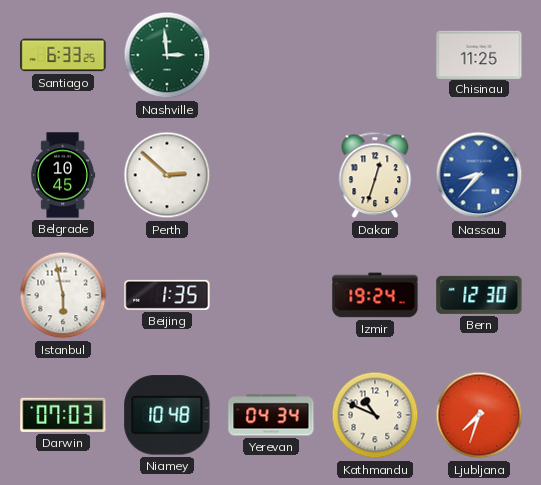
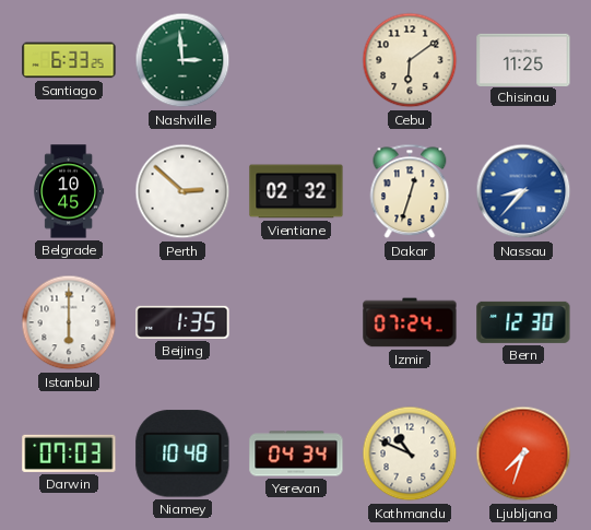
Cebu: none -> 6:09 (410, 60)
Vientiane: none -> 02:32 (296, 191)
Istanbul: 5:58 -> 6:00 (69, 322)
Izmir: 19:24 -> 07:24 (410, 322)
